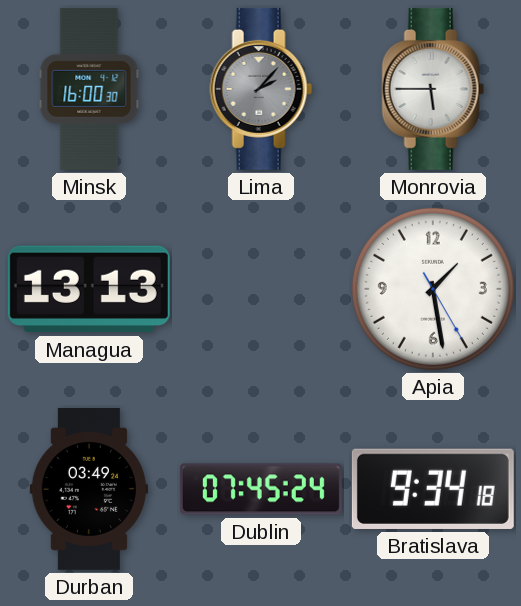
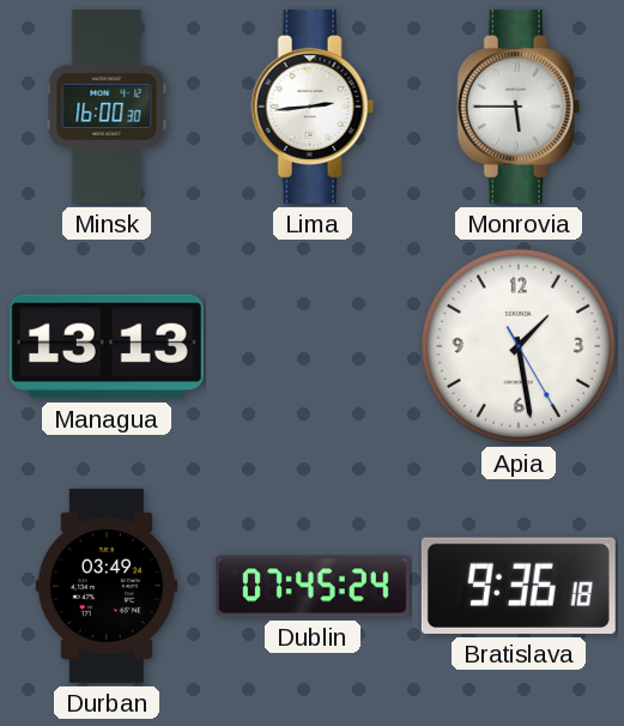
Lima: 2:07 -> 2:44 (313, 107)
Lima dial: grey -> white (313, 107)
Bratislava: 9:34 -> 9:36 (519, 586)
